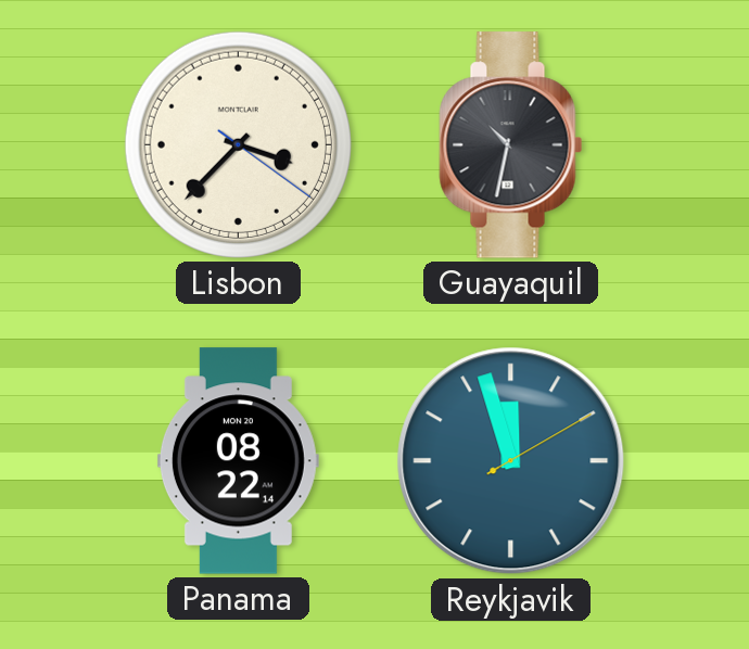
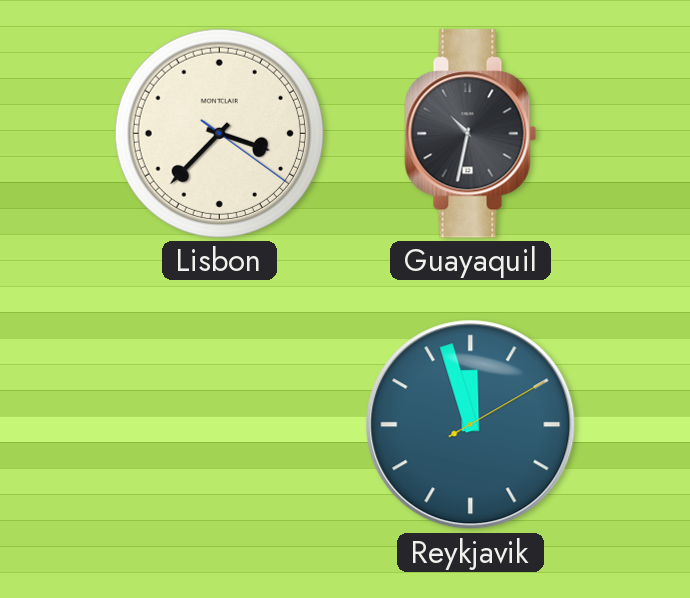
Panama: 08:22 -> none (238, 461)
